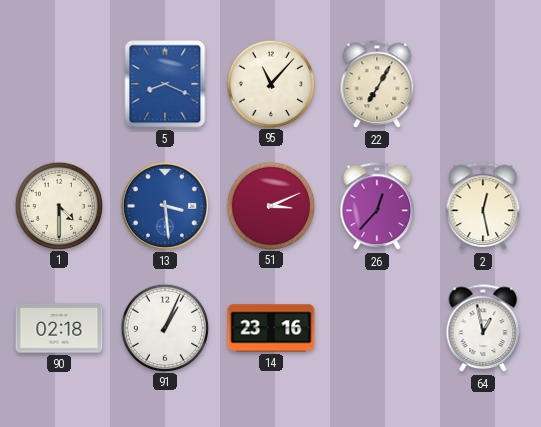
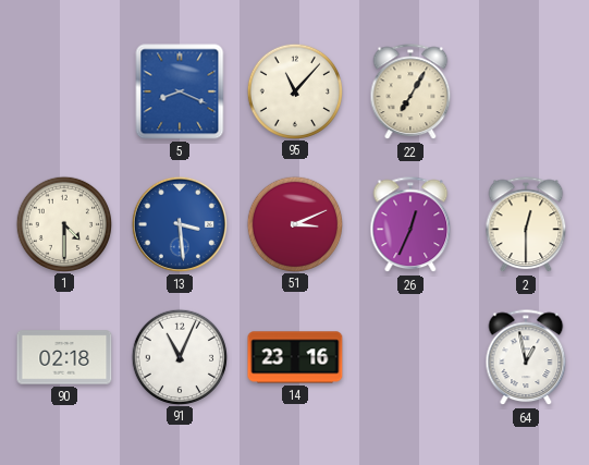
26: 12:37 -> 12:34 (410, 225)
2: 12:28 -> 12:30 (526, 225)
91: 1:04 -> 11:04 (179, 356)
